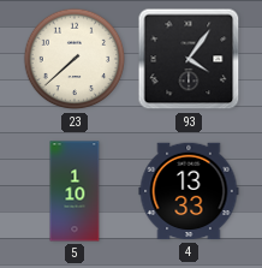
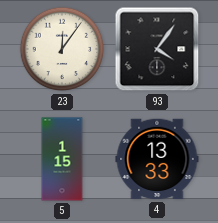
23: 7:38 -> 12:06 (62, 49)
5: 1:10 -> 1:15 (62, 159)
